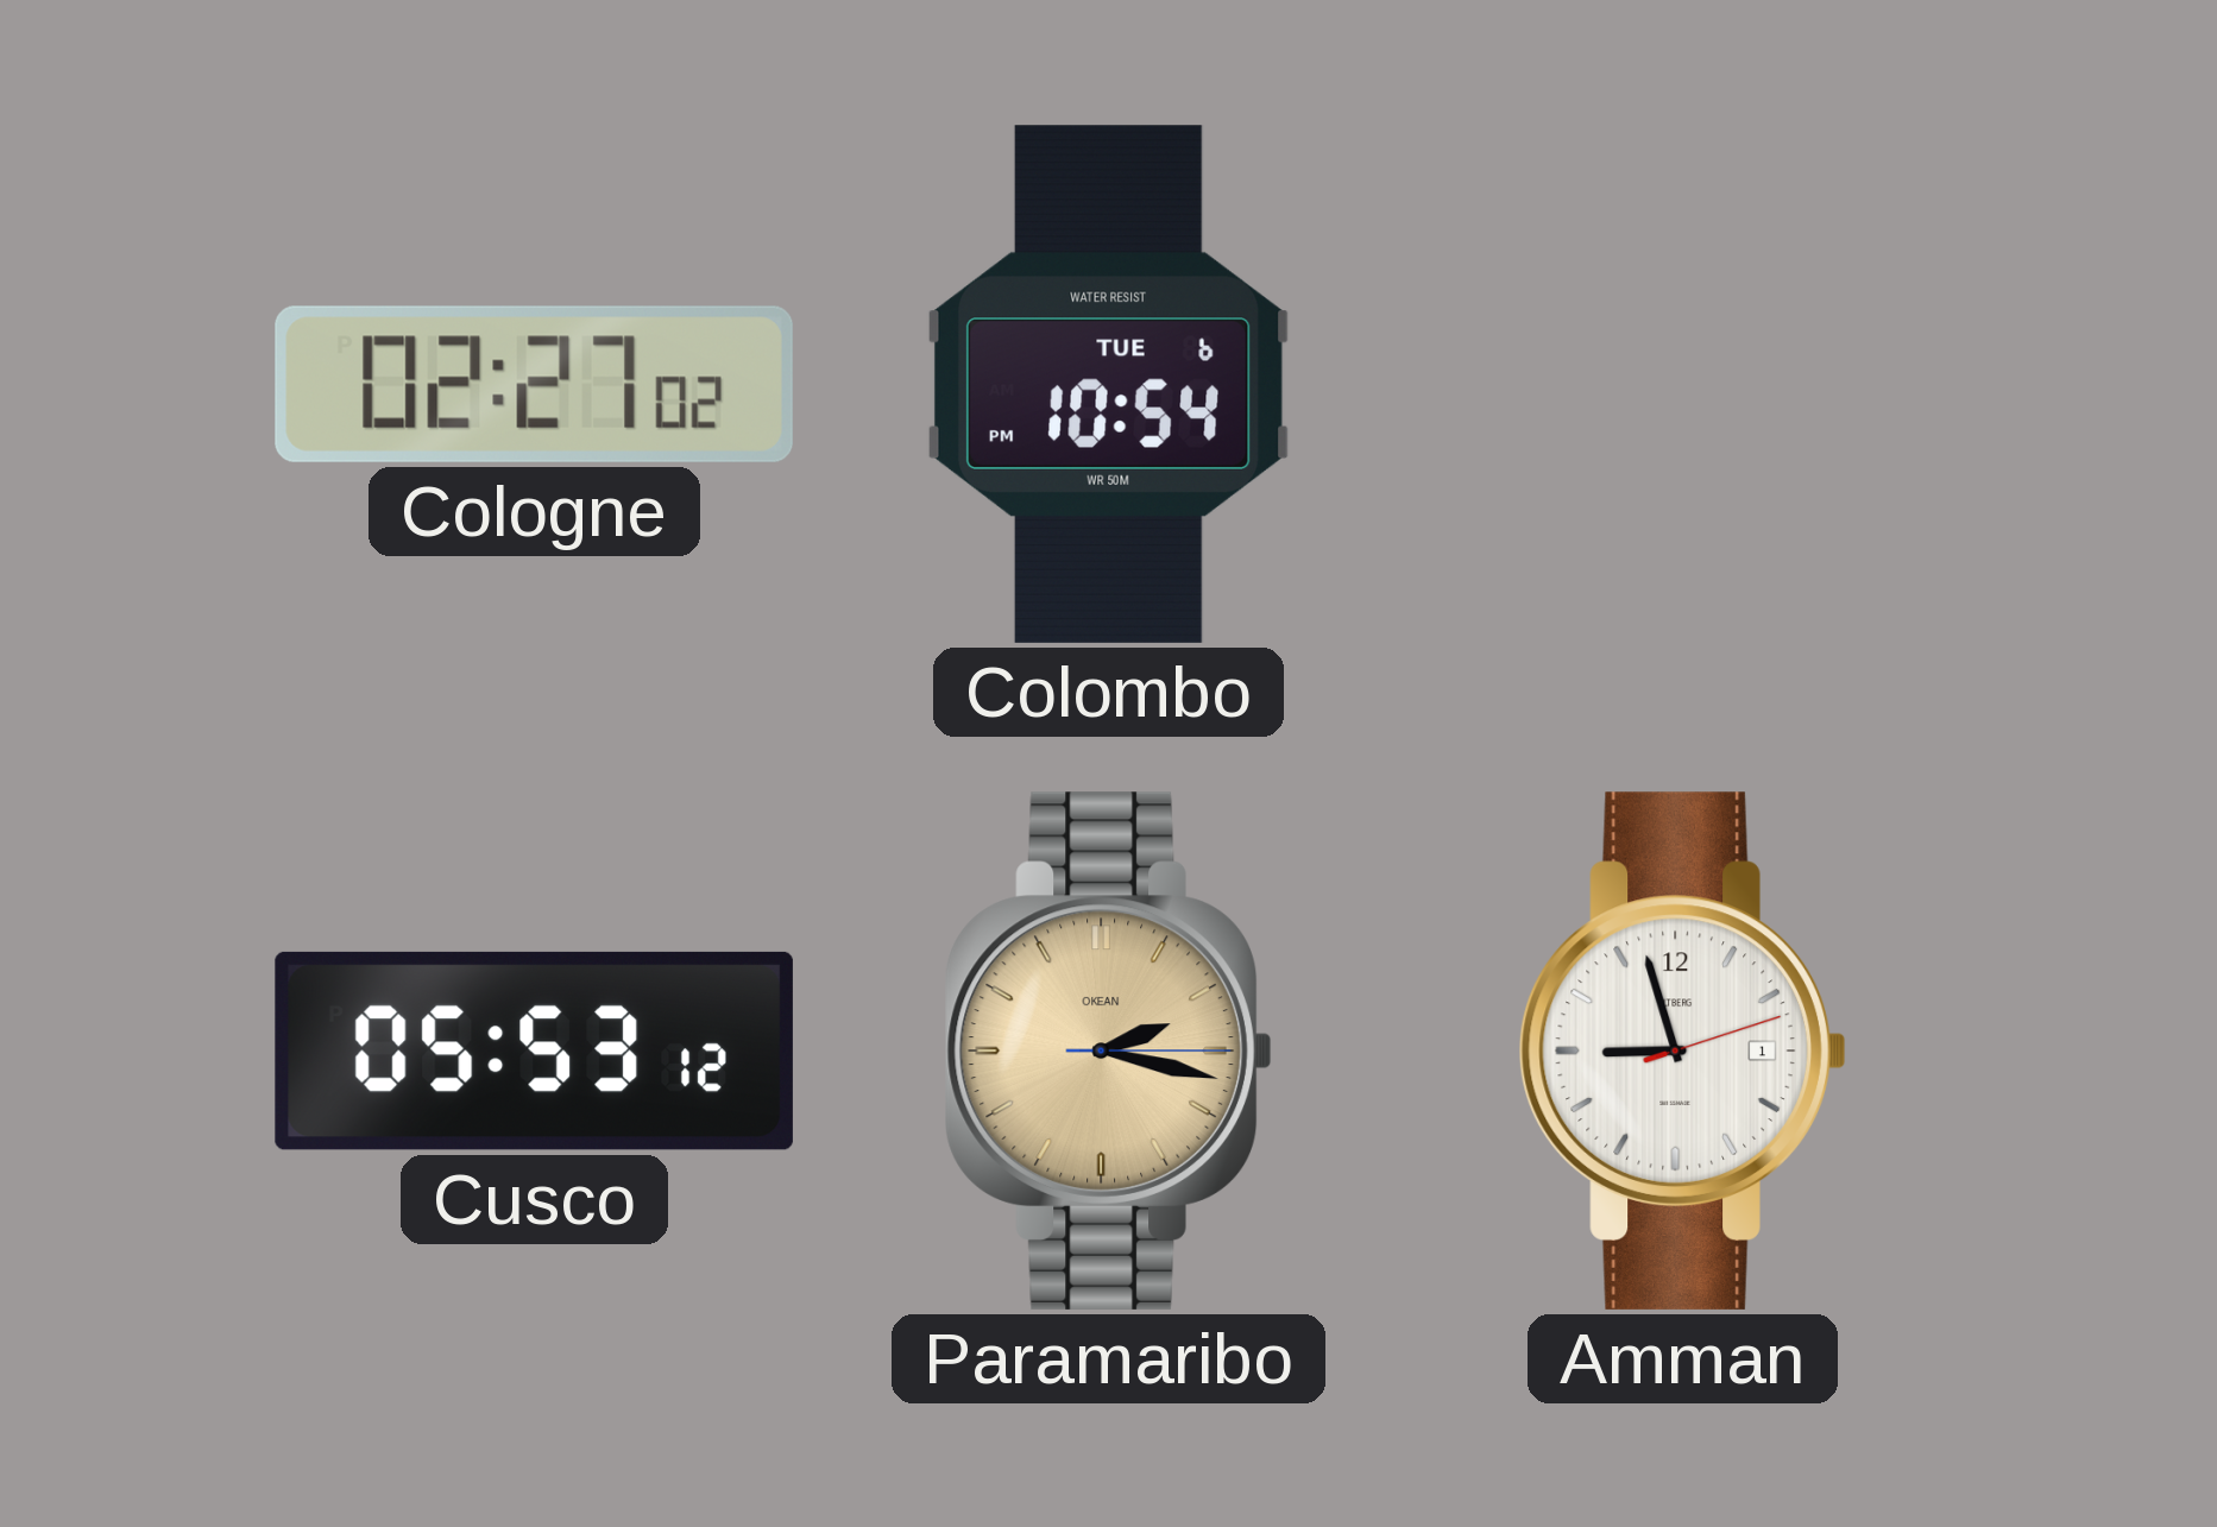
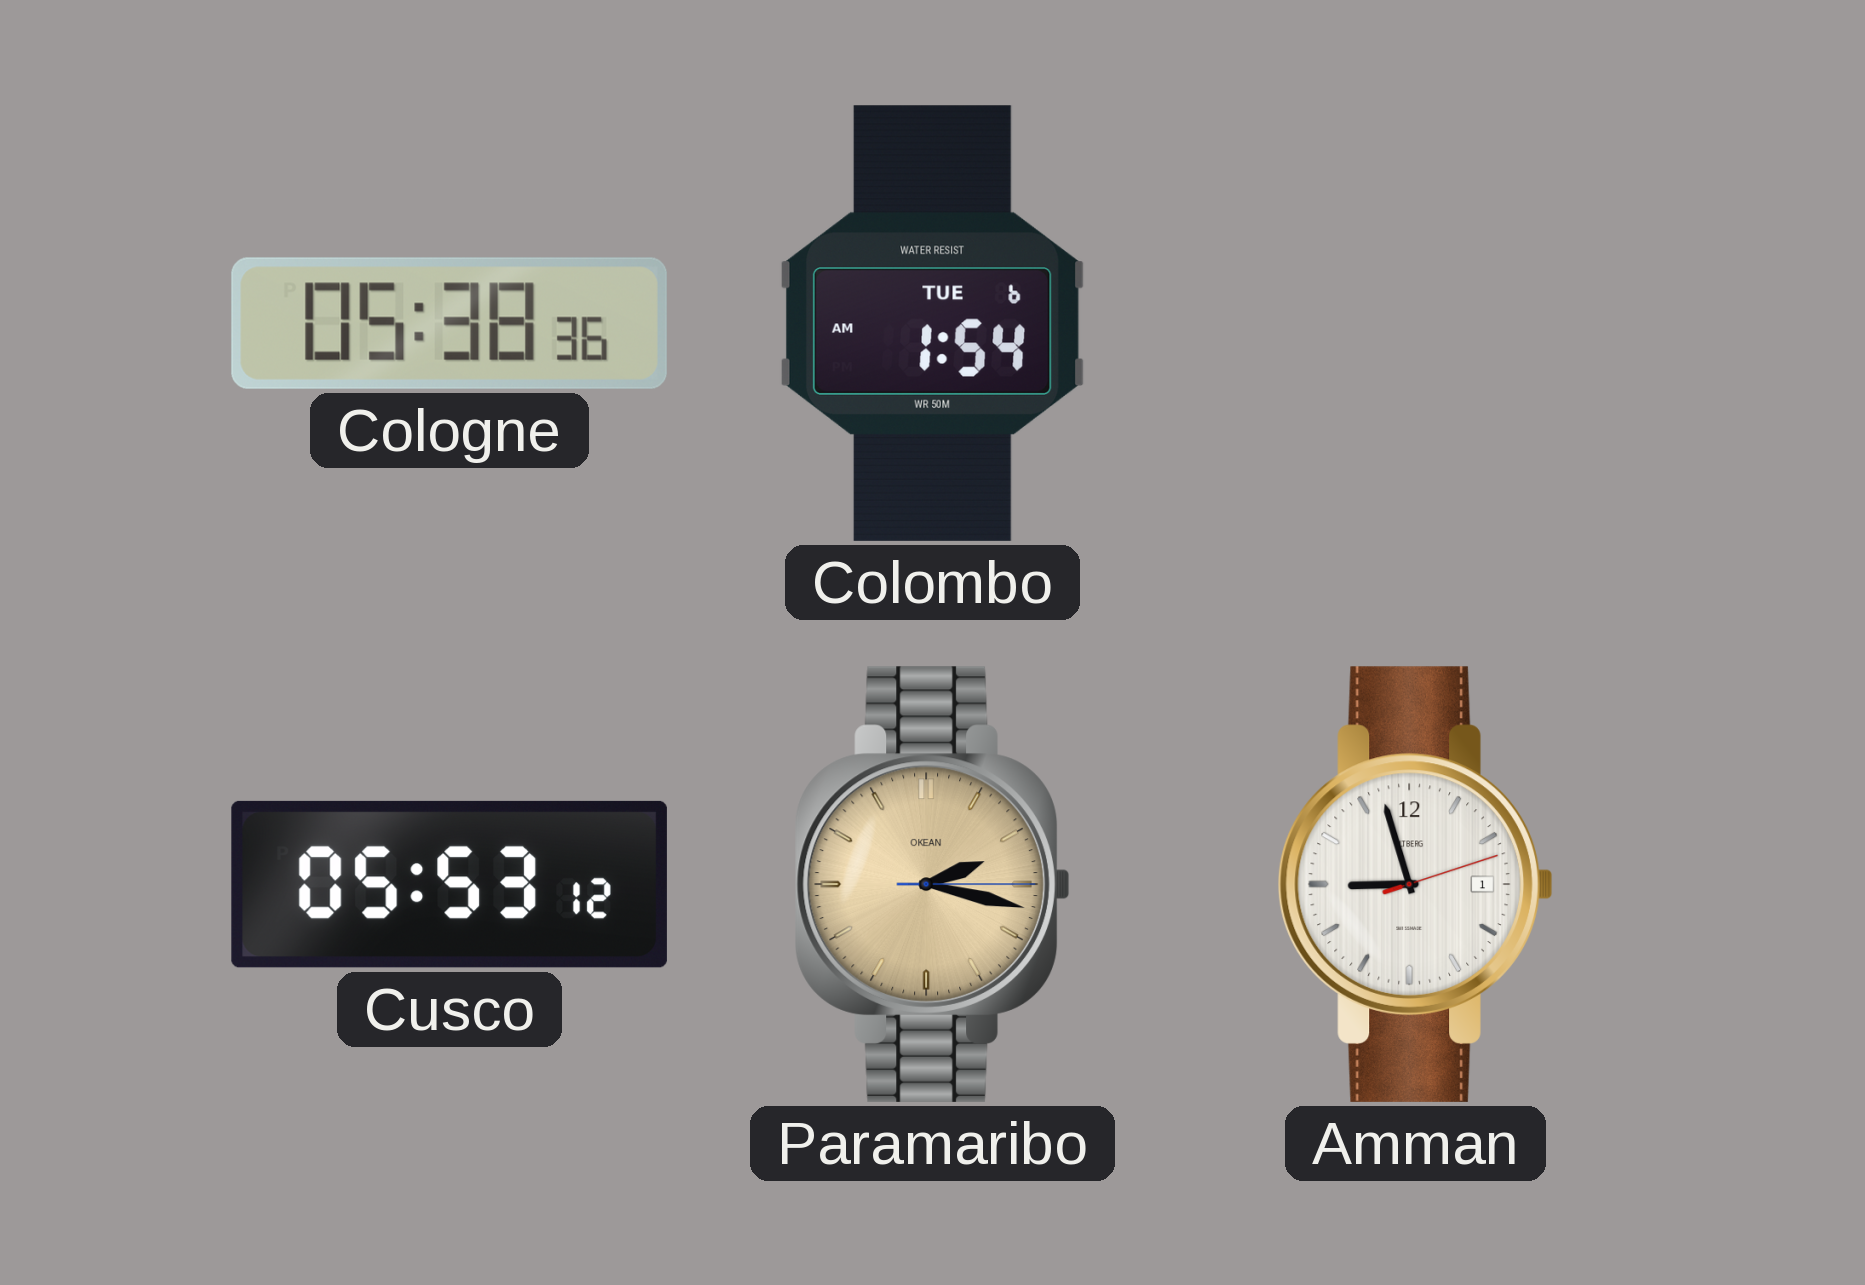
Cologne: 02:27 -> 05:38 (449, 323)
Colombo: 10:54 -> 1:54 (932, 323)
